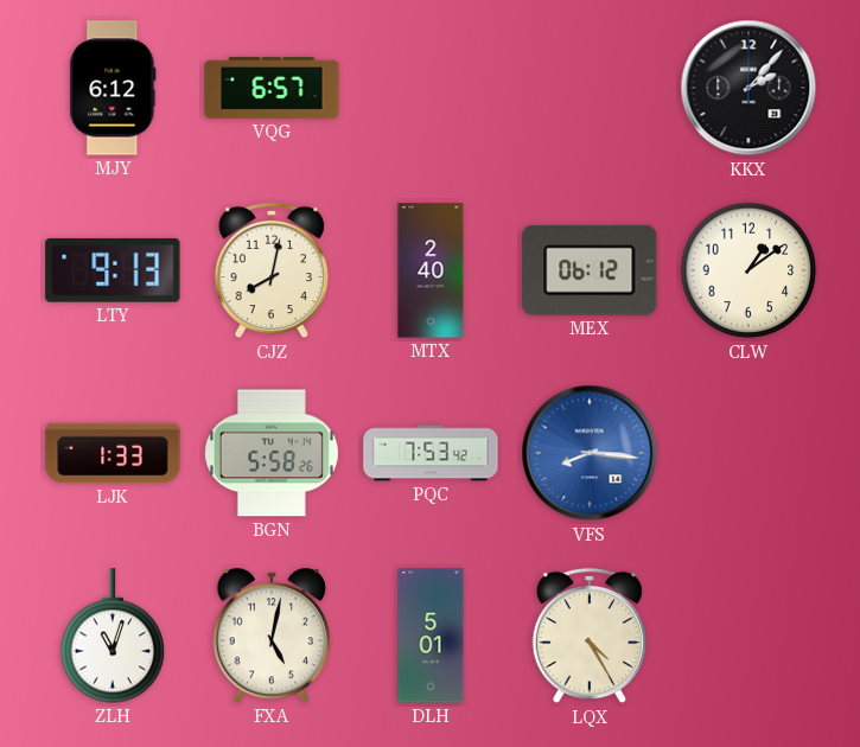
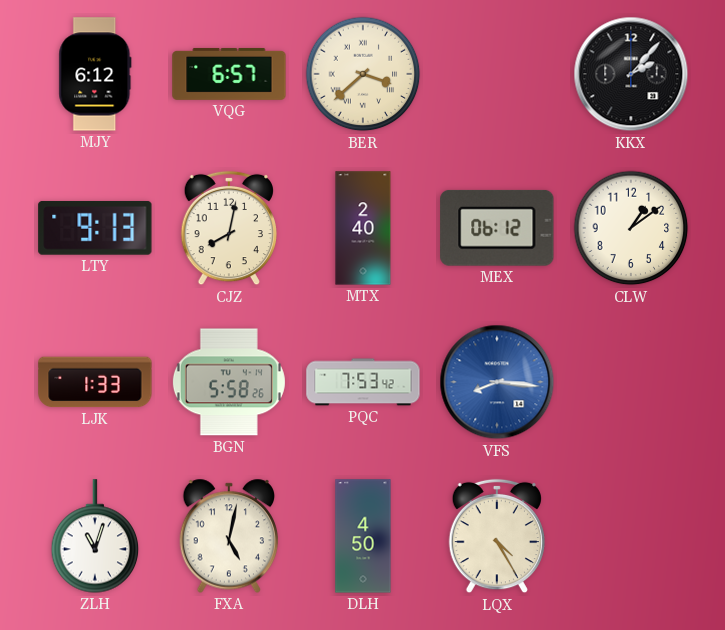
BER: none -> 3:38 (363, 74)
DLH: 5:01 -> 4:50 (363, 536)
